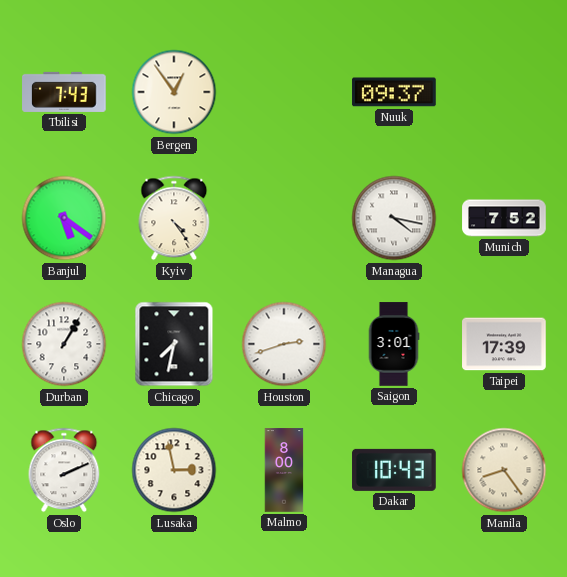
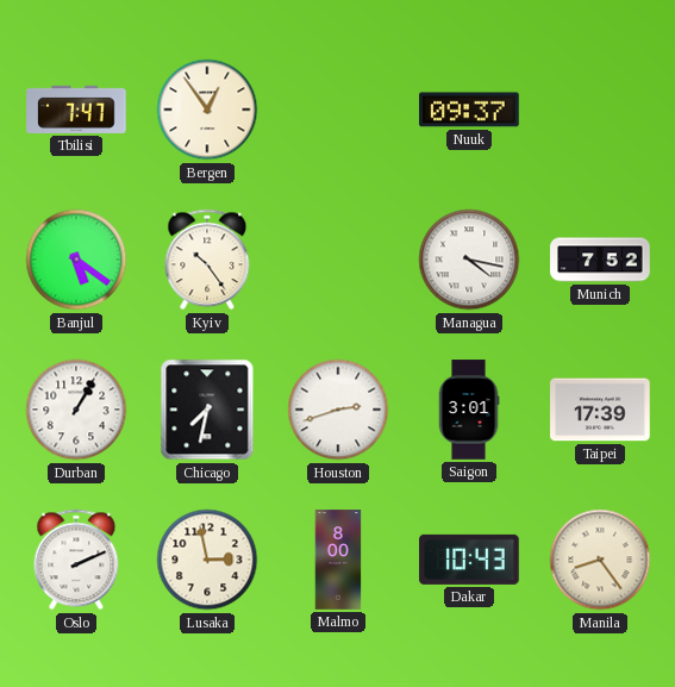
Tbilisi: 7:43 -> 7:47 (76, 110)
Kyiv: 4:24 -> 10:24 (207, 260)
